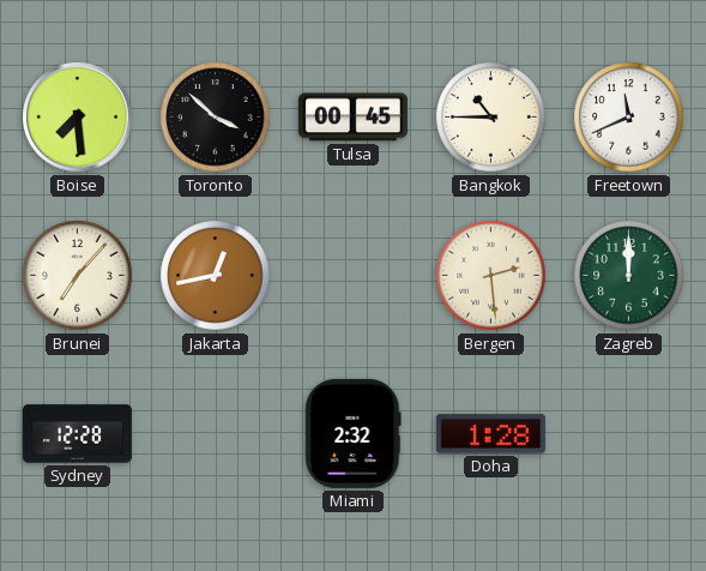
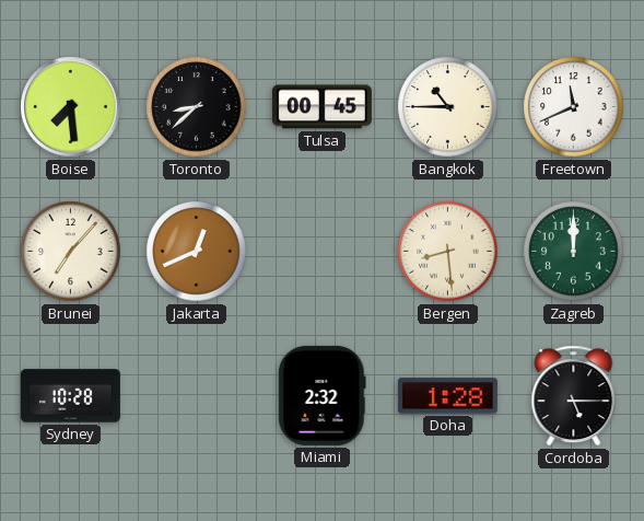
Toronto: 3:52 -> 8:38 (197, 107)
Jakarta: 12:43 -> 12:41 (197, 252)
Bergen: 2:29 -> 8:29 (448, 252)
Sydney: 12:28 -> 10:28 (70, 396)
Cordoba: none -> 5:15 (574, 396)
